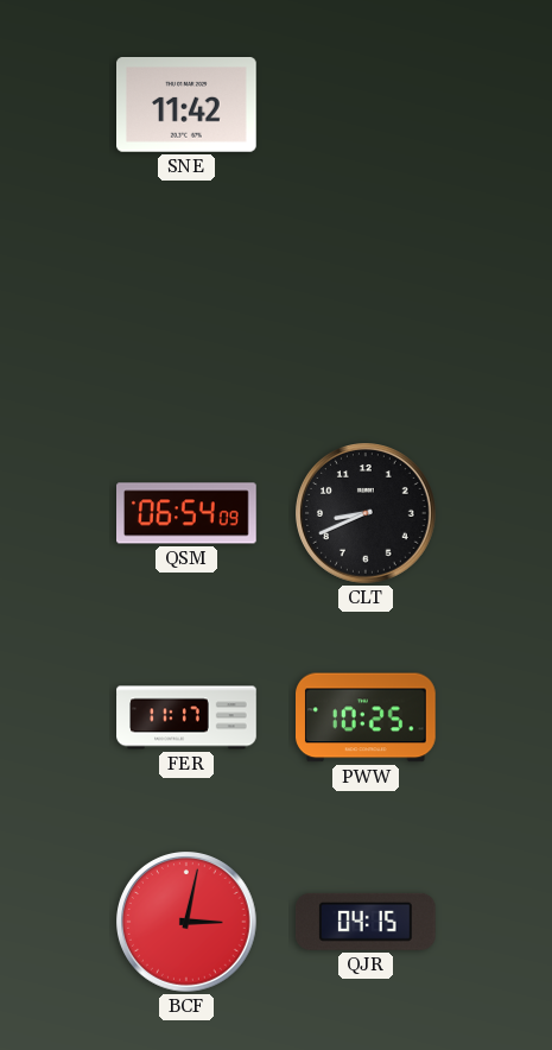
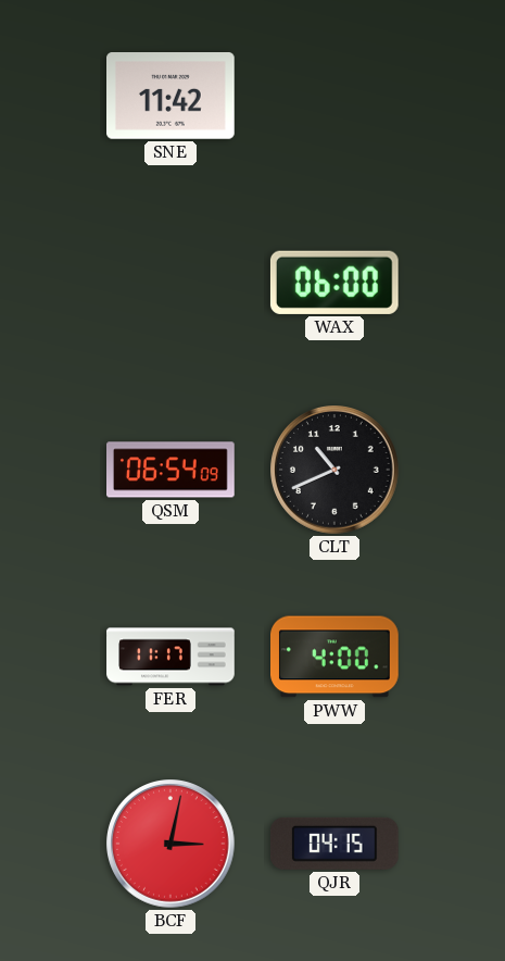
WAX: none -> 06:00 (334, 283)
CLT: 8:41 -> 10:41 (336, 471)
PWW: 10:25 -> 4:00 (336, 657)
